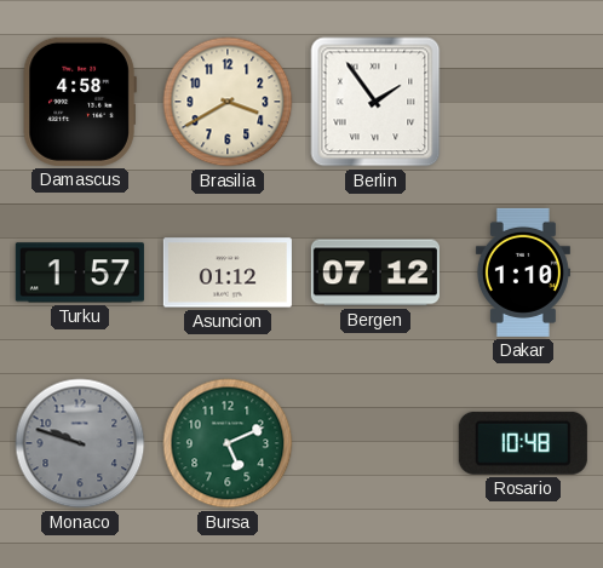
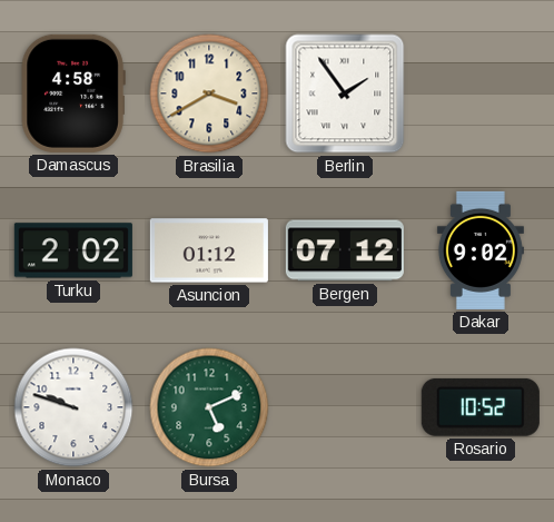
Turku: 1:57 -> 2:02 (73, 250)
Dakar: 1:10 -> 9:02 (481, 250)
Monaco dial: grey -> white (73, 407)
Rosario: 10:48 -> 10:52 (481, 407)
